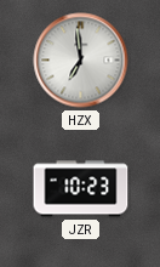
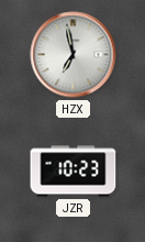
HZX: 6:59 -> 6:58 (74, 55)
